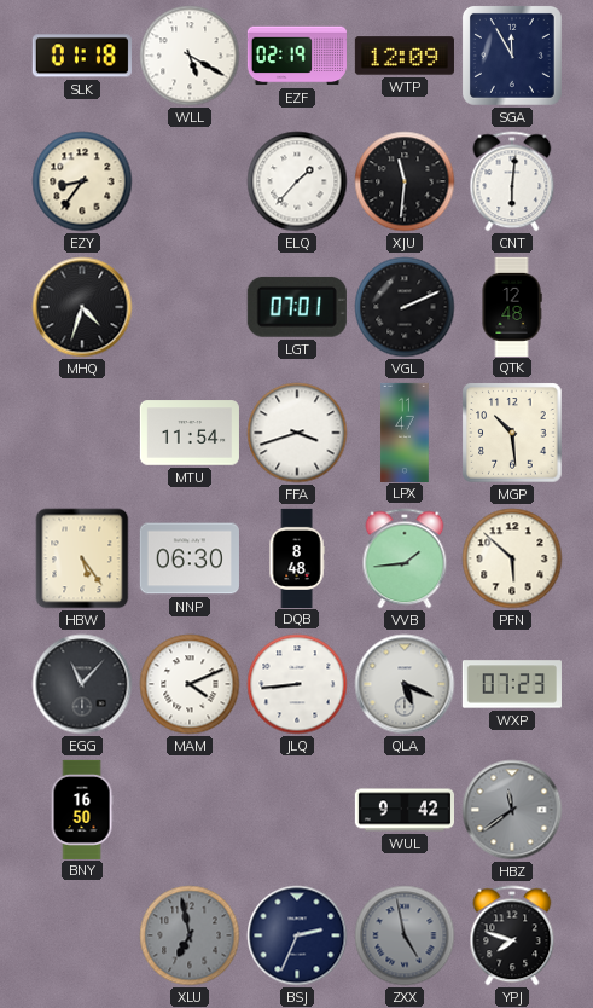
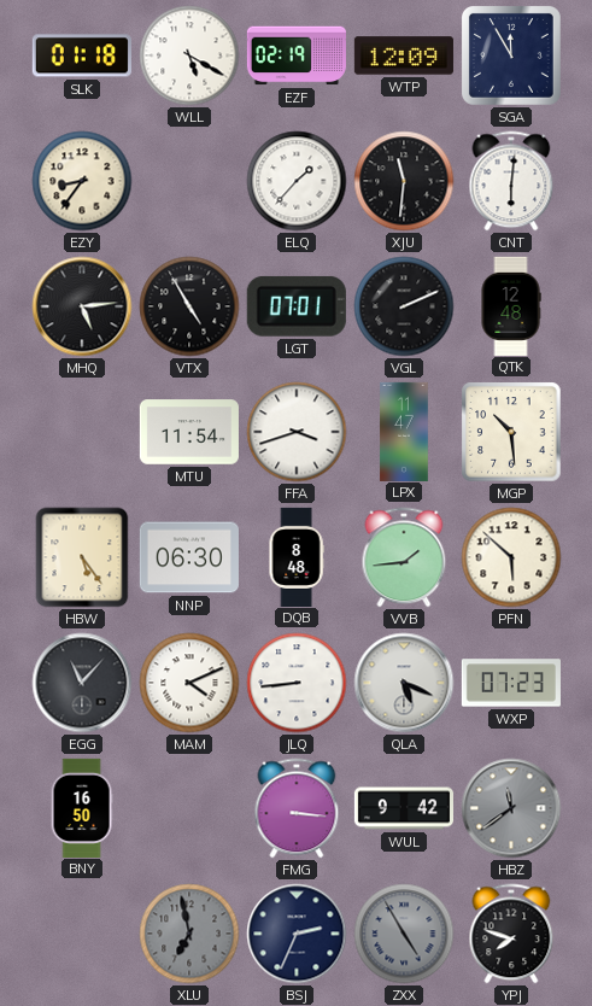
MHQ: 4:33 -> 5:14 (82, 306)
VTX: none -> 4:55 (189, 306)
FMG: none -> 3:16 (297, 808)
ZXX: 4:58 -> 4:55 (404, 934)
